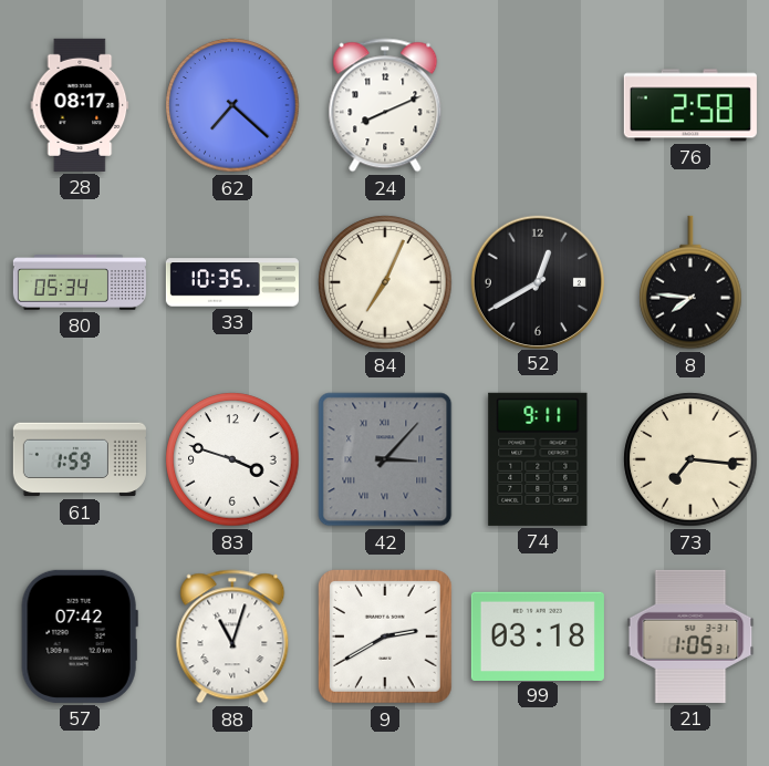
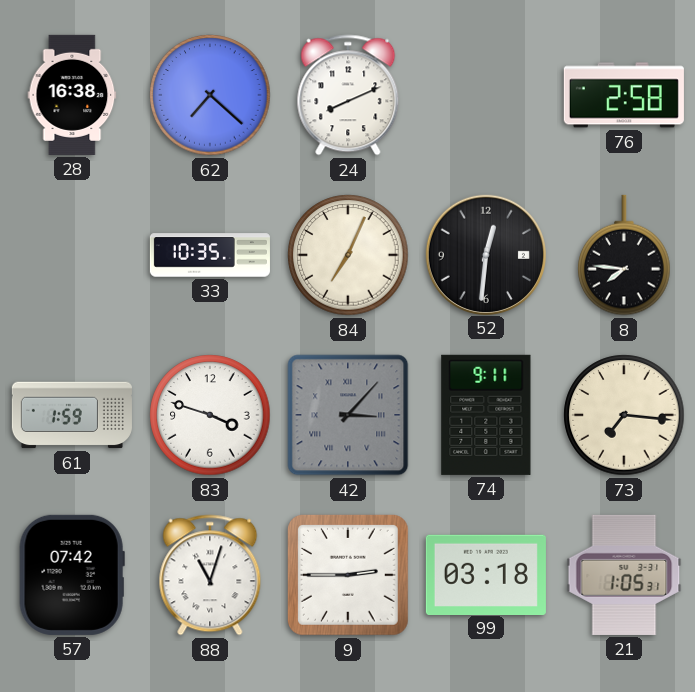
28: 08:17 -> 16:38 (72, 95)
80: 05:34 -> none (80, 282)
52: 12:40 -> 12:31 (485, 254)
9: 2:40 -> 2:45 (348, 575)
